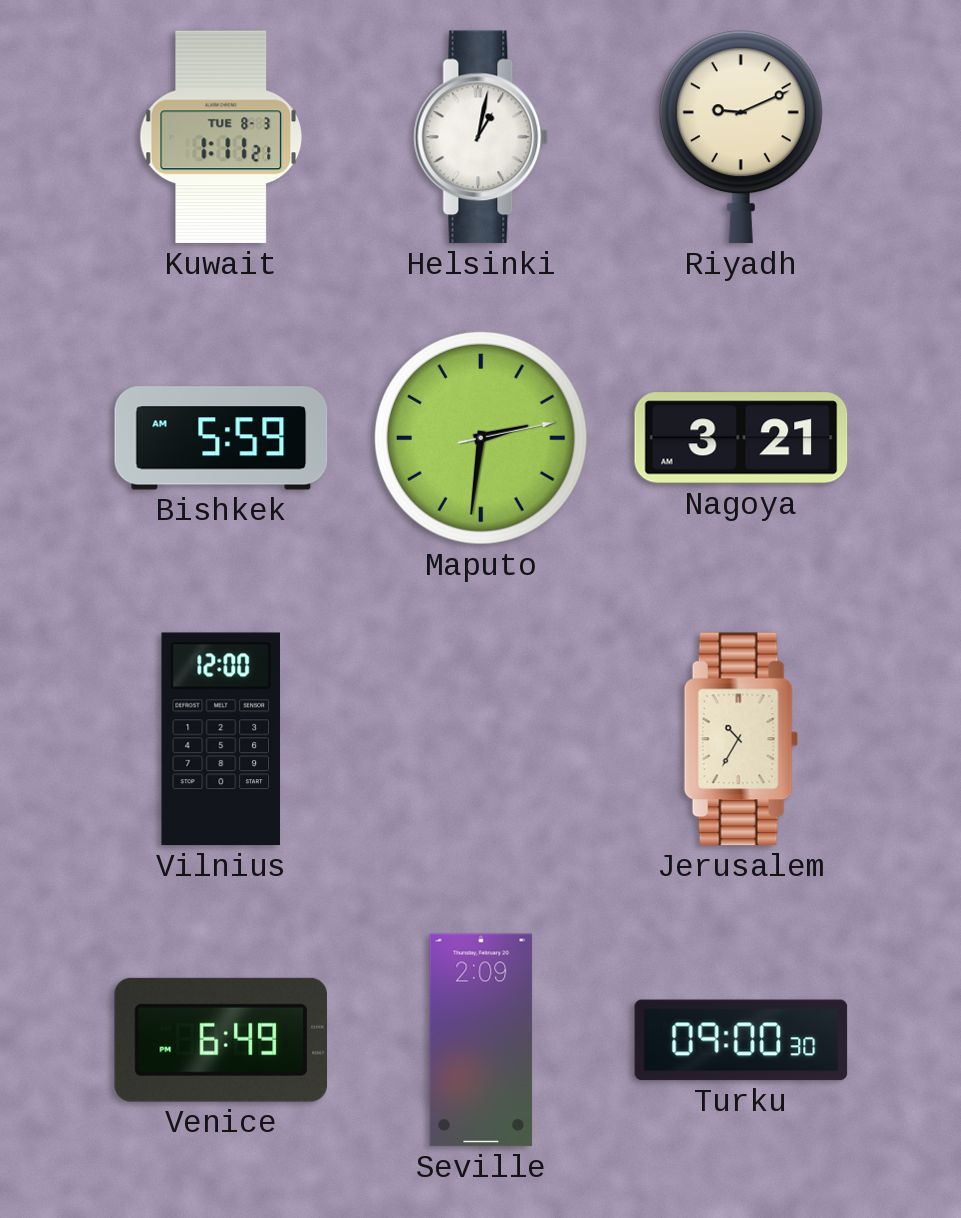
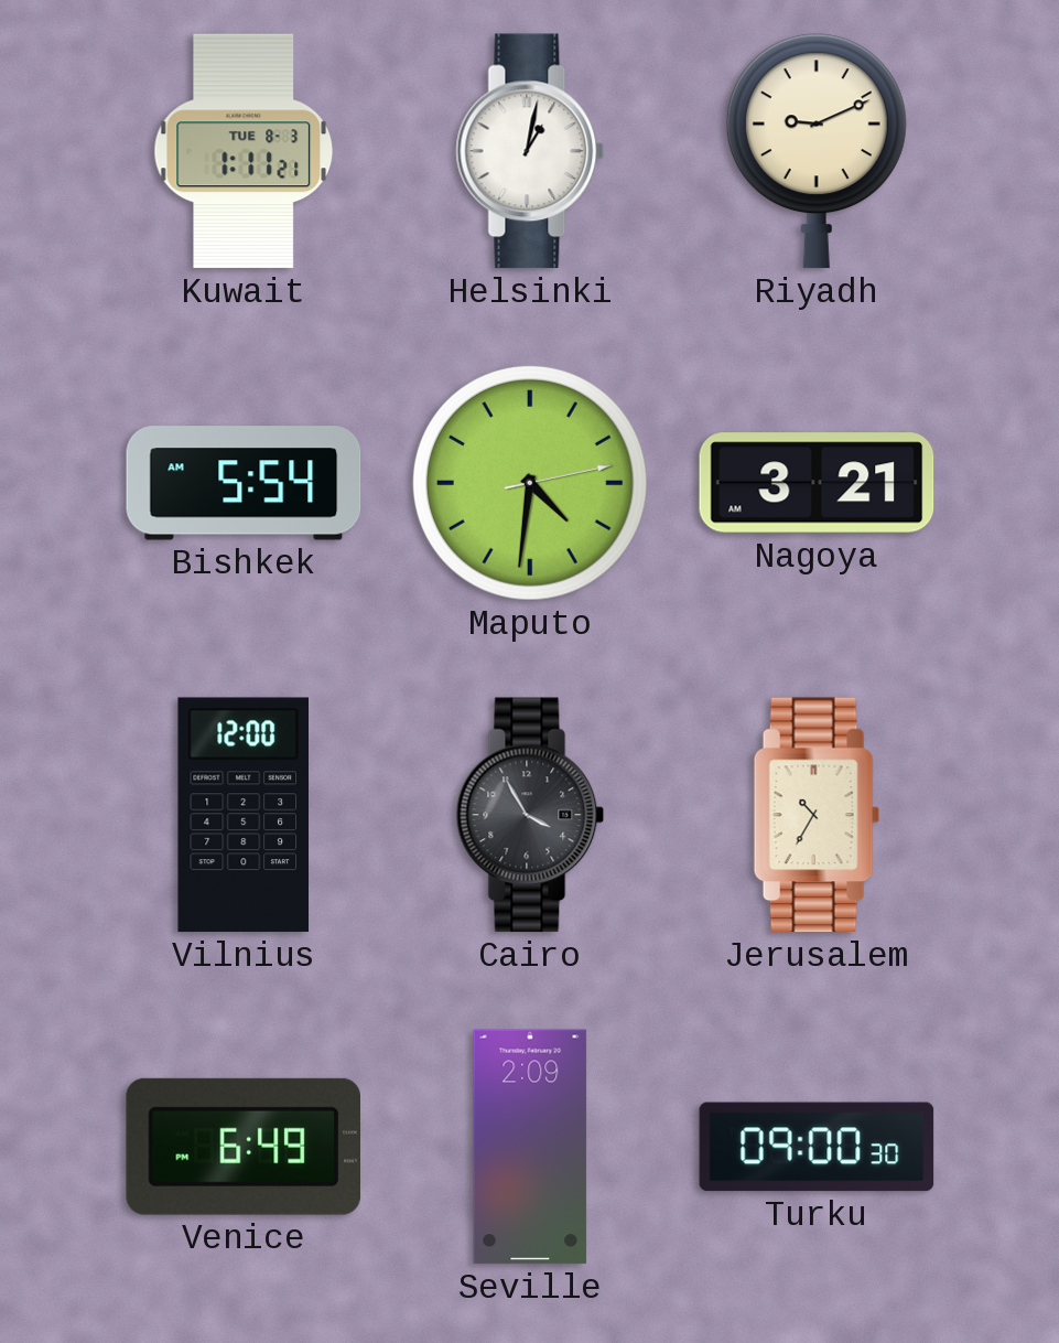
Bishkek: 5:59 -> 5:54 (244, 483)
Maputo: 2:31 -> 4:31 (530, 483)
Cairo: none -> 3:55 (530, 815)
